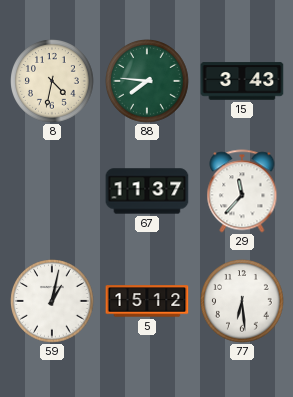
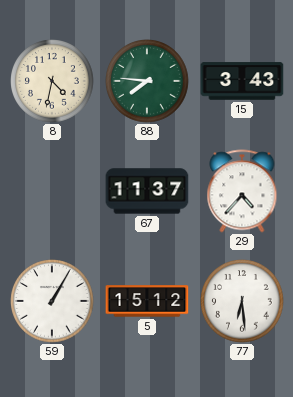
29: 11:37 -> 4:37 (242, 191)
59: 1:02 -> 1:05 (52, 301)
